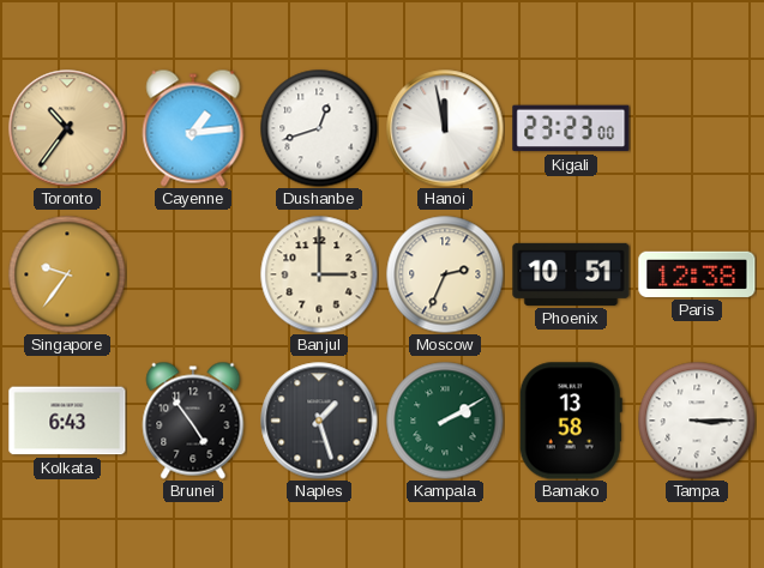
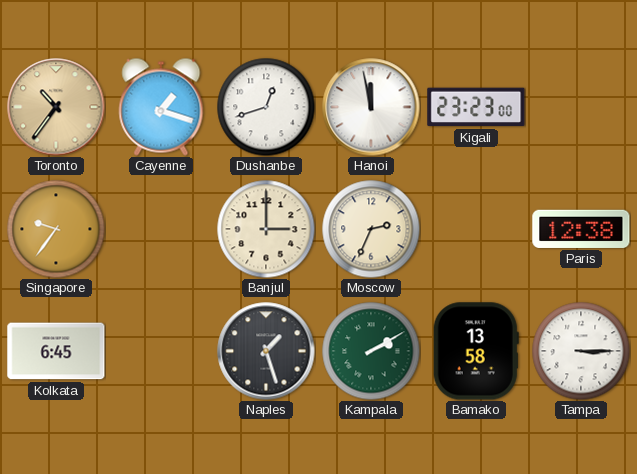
Cayenne: 1:14 -> 1:18 (161, 107)
Phoenix: 10:51 -> none (571, 274)
Kolkata: 6:43 -> 6:45 (56, 351)
Brunei: 4:54 -> none (193, 421)
